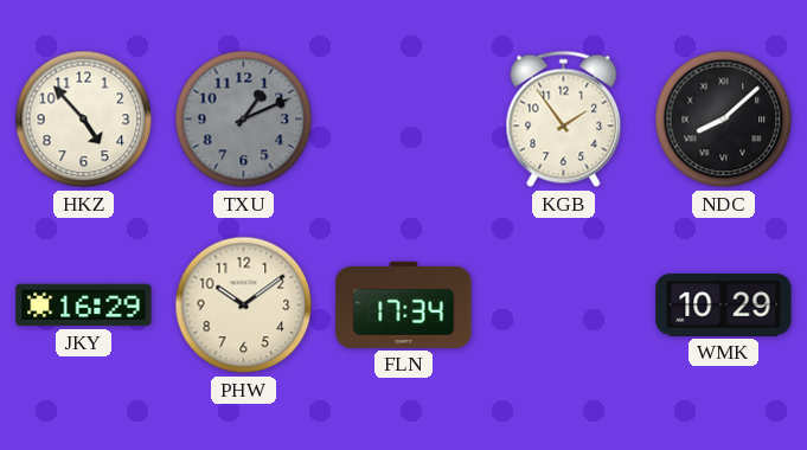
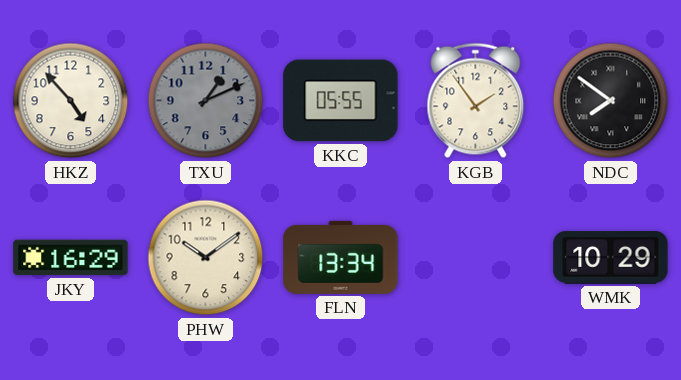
KKC: none -> 05:55 (341, 101)
NDC: 8:08 -> 7:51 (611, 101)
FLN: 17:34 -> 13:34 (341, 257)
